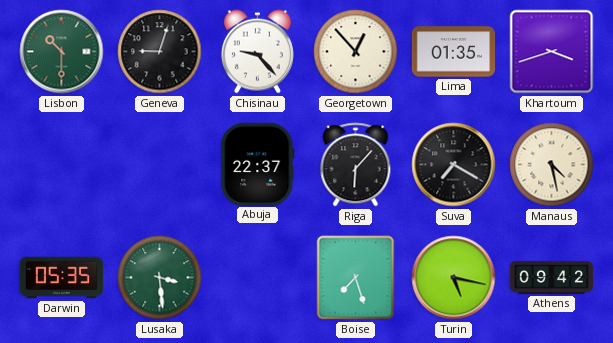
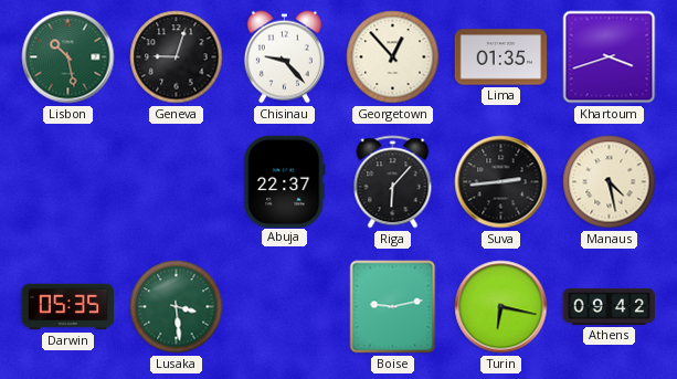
Lisbon: 10:30 -> 10:28 (68, 57)
Suva: 7:20 -> 2:44 (501, 182)
Boise: 7:27 -> 9:13 (393, 307)
Turin: 5:17 -> 6:17 (501, 307)
